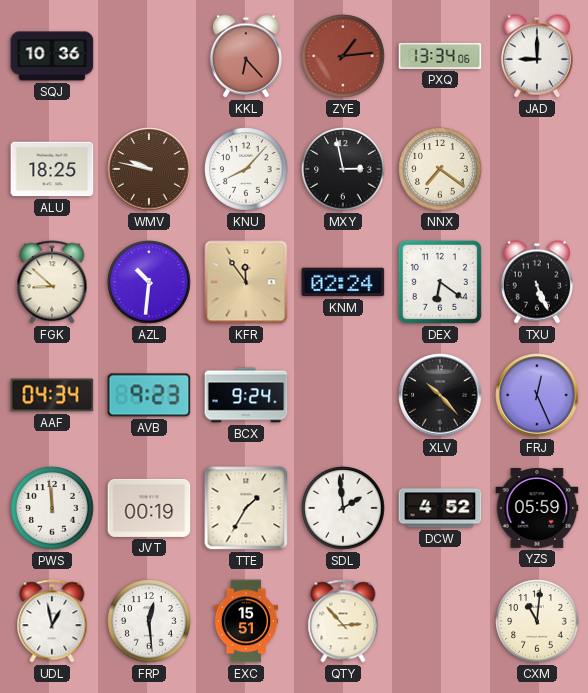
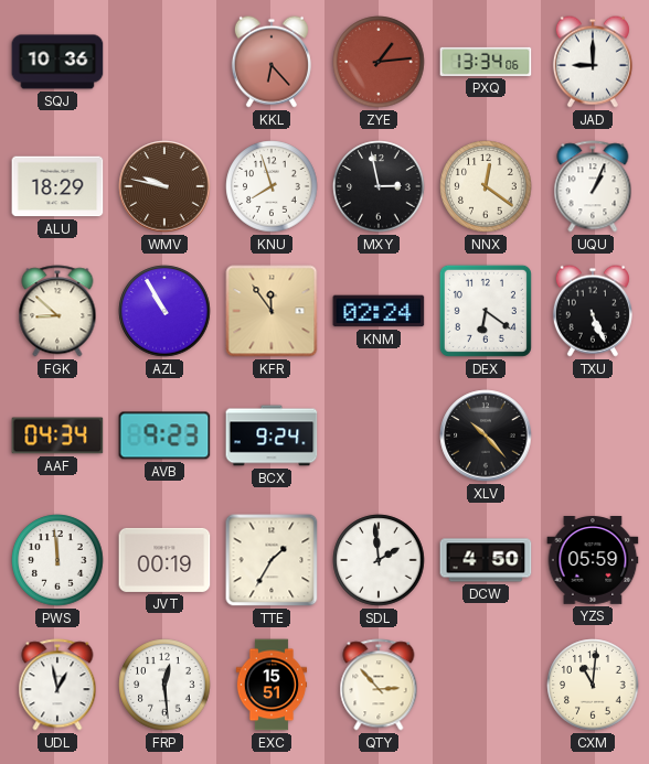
ALU: 18:25 -> 18:29 (57, 186)
KNU: 8:07 -> 7:57 (272, 186)
NNX: 7:21 -> 12:21 (486, 186)
UQU: none -> 1:04 (593, 186)
AZL: 10:31 -> 10:55 (164, 311)
FRJ: 12:26 -> none (537, 395)
DCW: 4:52 -> 4:50 (486, 560)
